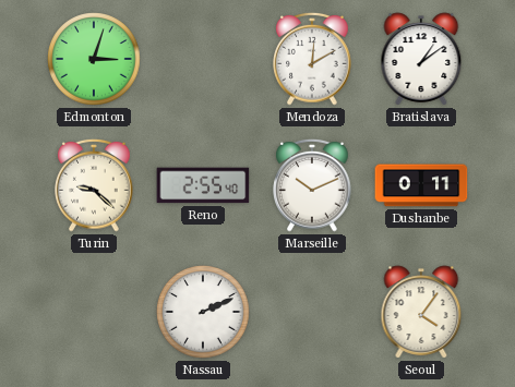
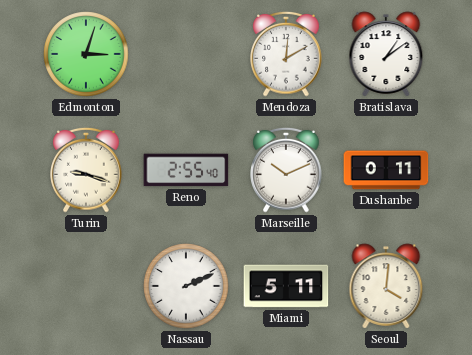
Turin: 9:22 -> 9:18 (86, 170)
Miami: none -> 5:11 (286, 286)
Seoul: 4:06 -> 4:01 (386, 286)
